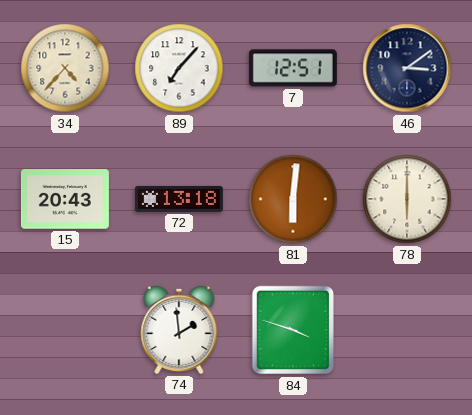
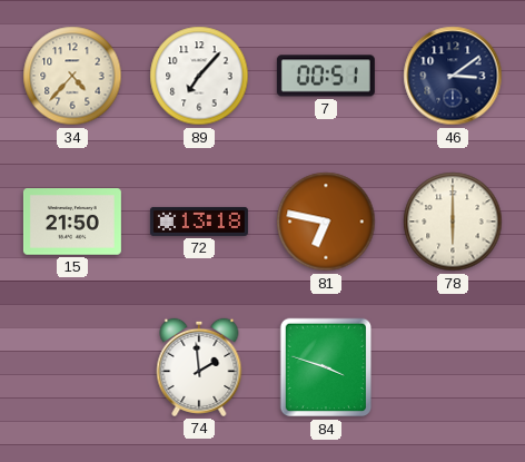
7: 12:51 -> 00:51 (326, 76)
15: 20:43 -> 21:50 (72, 222)
81: 6:01 -> 6:47 (326, 222)
